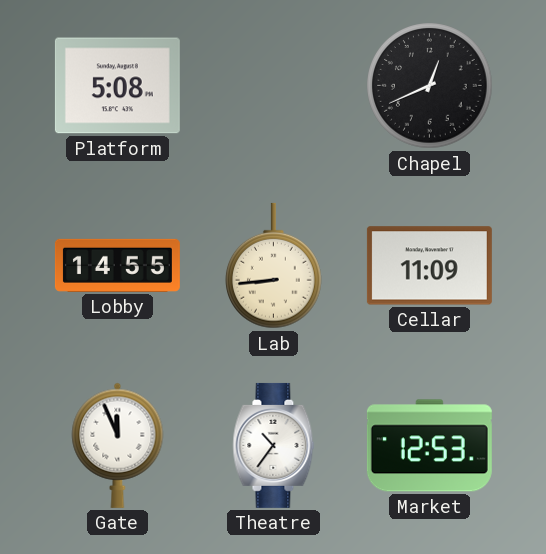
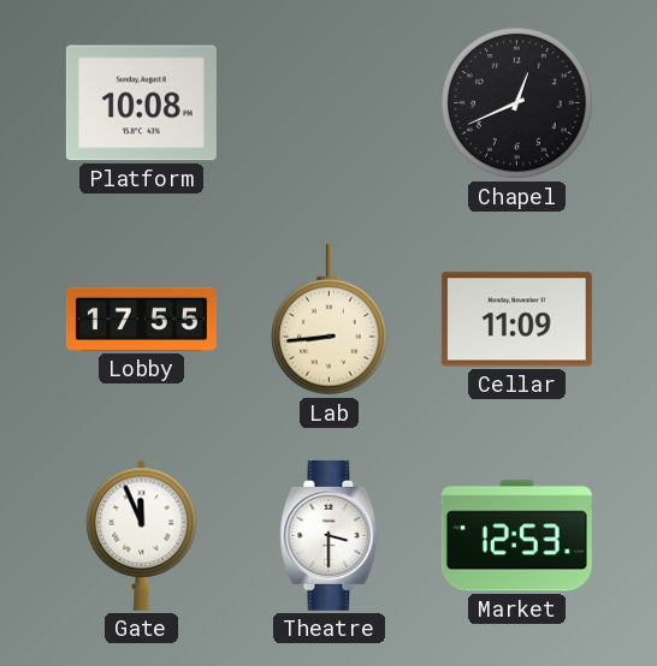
Platform: 5:08 -> 10:08 (141, 103)
Lobby: 14:55 -> 17:55 (141, 319)
Theatre: 10:36 -> 3:30 (330, 535)
